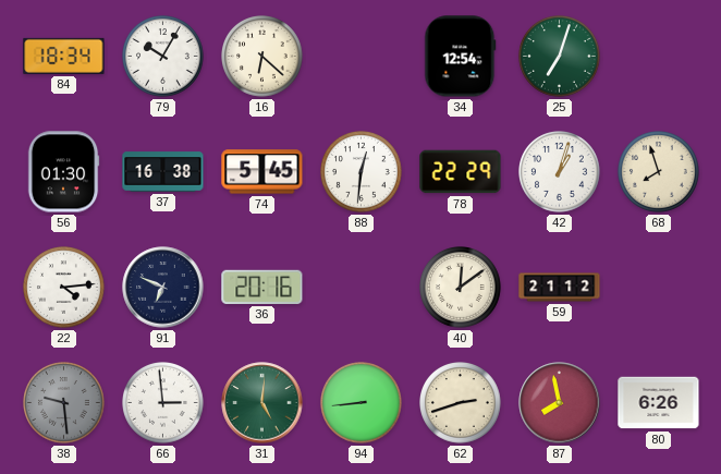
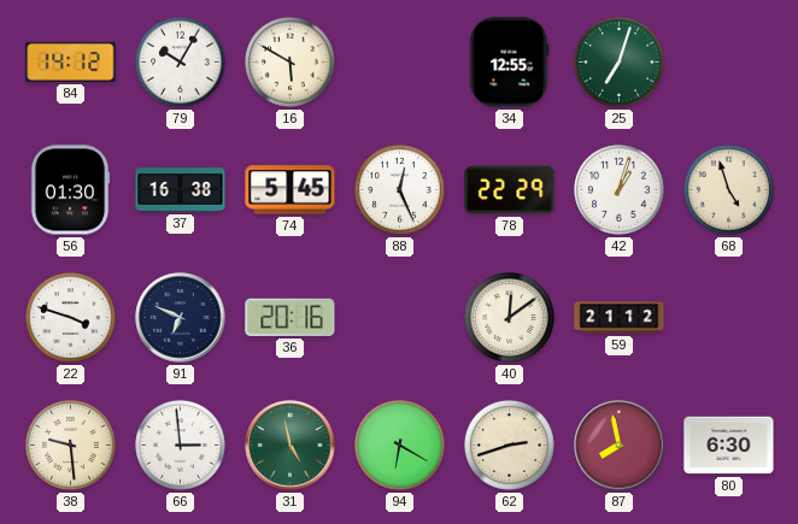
84: 18:34 -> 14:12 (71, 61)
16: 6:22 -> 5:50 (291, 63)
34: 12:54 -> 12:55 (510, 63)
88: 12:31 -> 12:26 (400, 190)
68: 7:57 -> 4:57 (729, 190)
22: 4:14 -> 3:48 (71, 318)
38 dial: grey -> cream (71, 446)
31: 5:01 -> 4:58 (291, 446)
94: 8:44 -> 6:20 (400, 446)
80: 6:26 -> 6:30 (729, 446)
